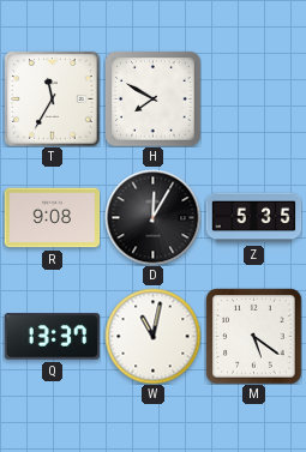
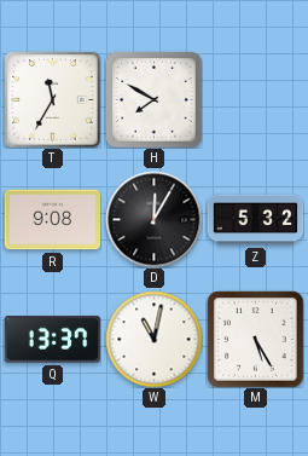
Z: 5:35 -> 5:32 (255, 220)
M: 5:21 -> 5:25 (255, 339)
